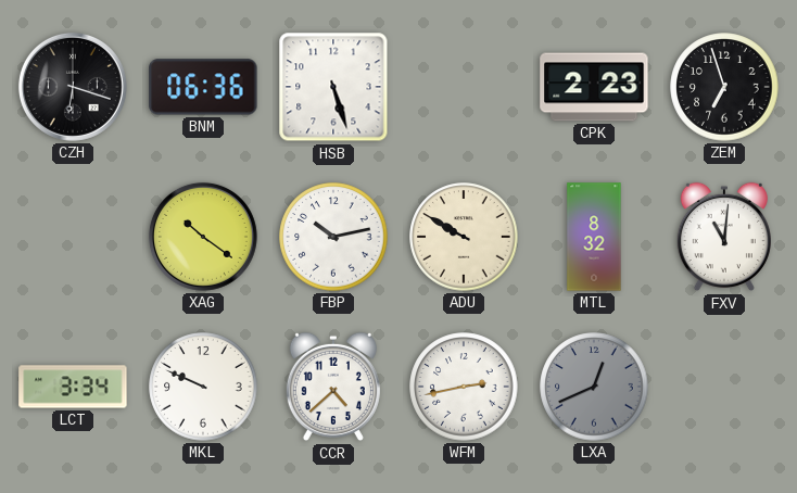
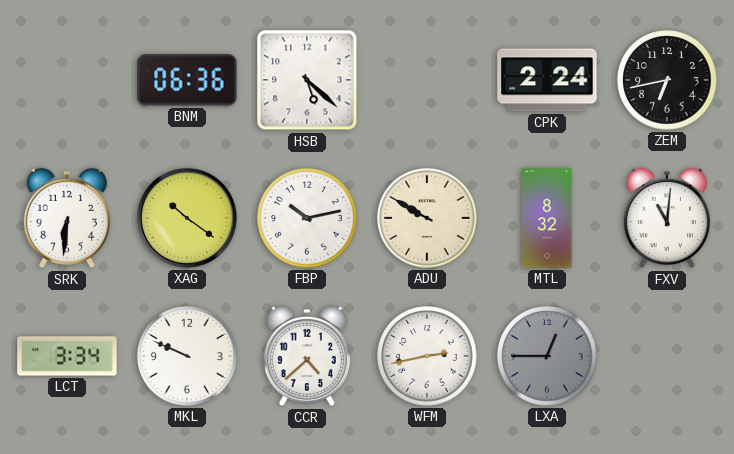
CZH: 6:18 -> none (73, 87)
HSB: 5:27 -> 5:22 (307, 80)
CPK: 2:23 -> 2:24 (547, 80)
ZEM: 6:57 -> 6:43 (667, 80)
SRK: none -> 6:31 (67, 218)
LXA: 12:41 -> 12:45 (547, 356)
